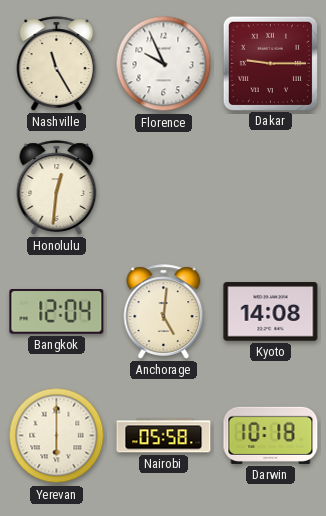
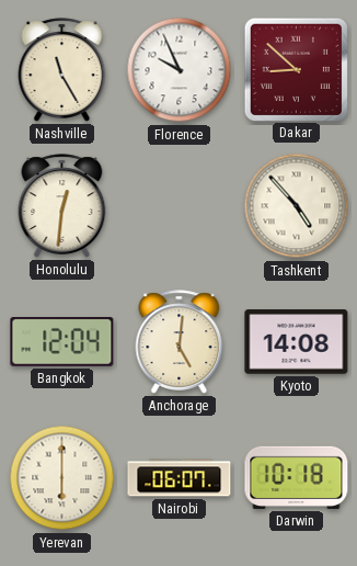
Dakar: 9:15 -> 8:52 (296, 69)
Tashkent: none -> 4:53 (297, 206)
Nairobi: 05:58 -> 06:07 (180, 478)
